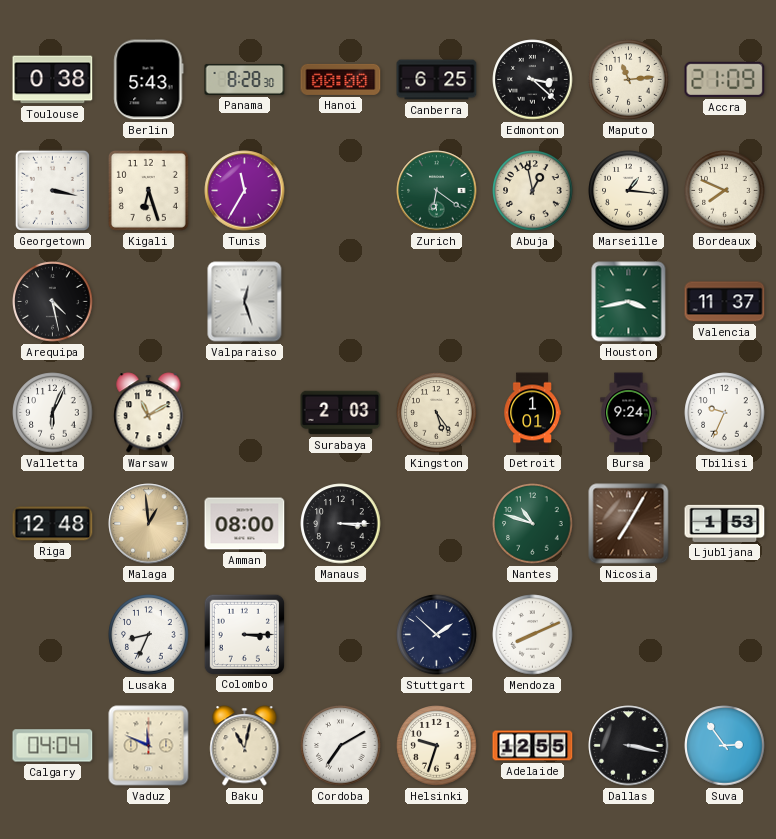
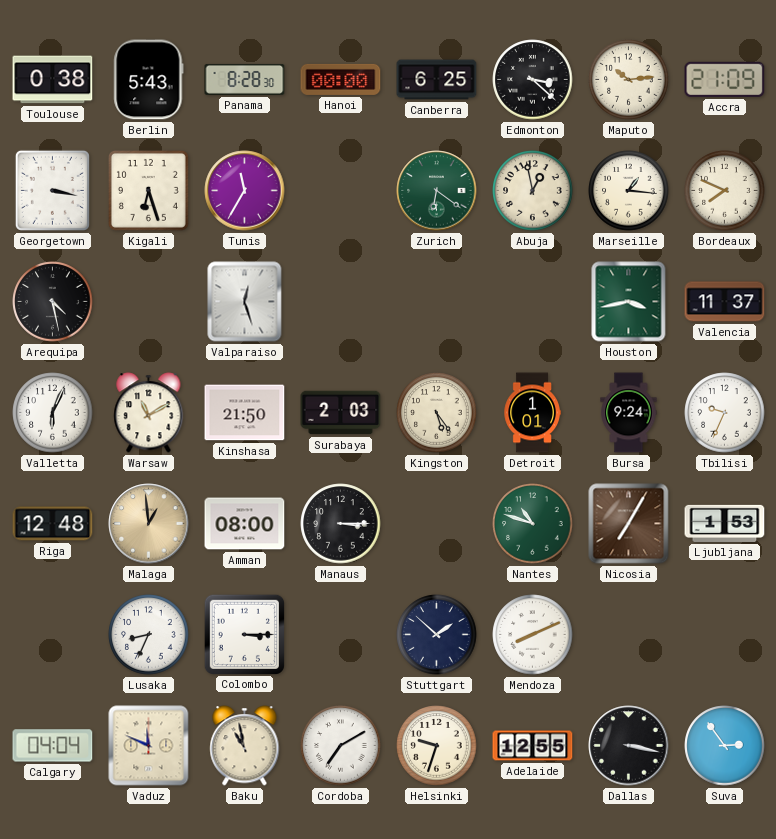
Maputo: 11:14 -> 10:14 (629, 80)
Kinshasa: none -> 21:50 (245, 413)
Baku: 11:02 -> 10:58 (245, 746)
